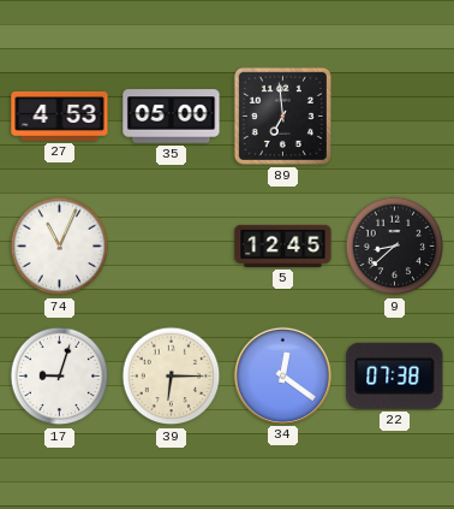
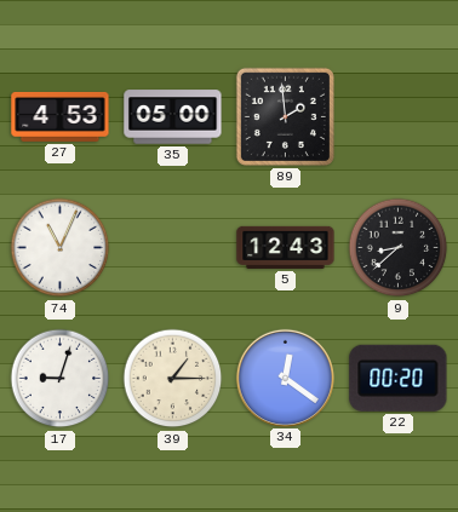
89: 6:59 -> 1:59 (285, 116)
5: 12:45 -> 12:43 (286, 247)
39: 6:15 -> 1:15 (173, 379)
22: 07:38 -> 00:20 (399, 378)
